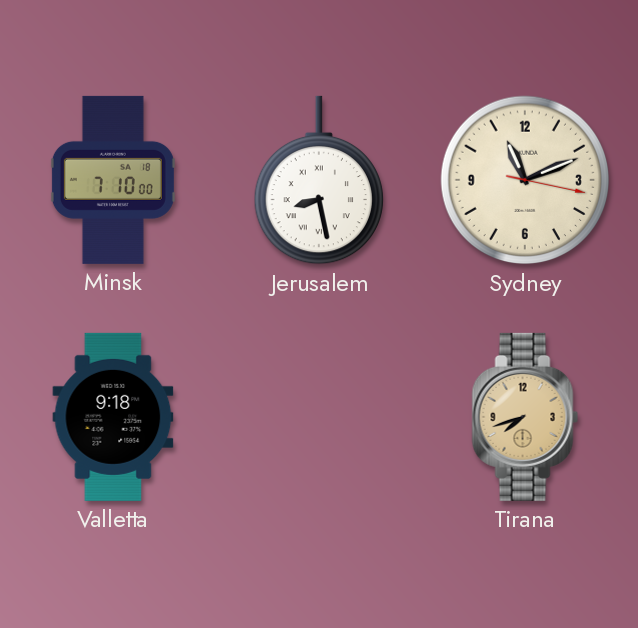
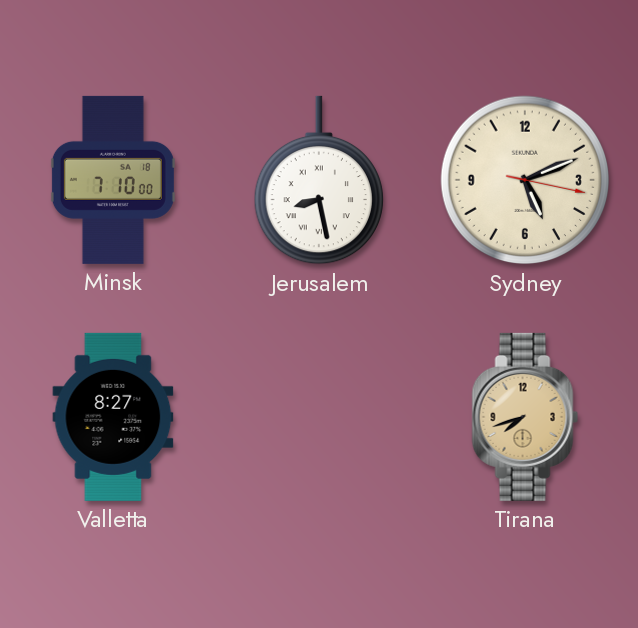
Sydney: 11:11 -> 5:11 (525, 180)
Valletta: 9:18 -> 8:27 (113, 417)
